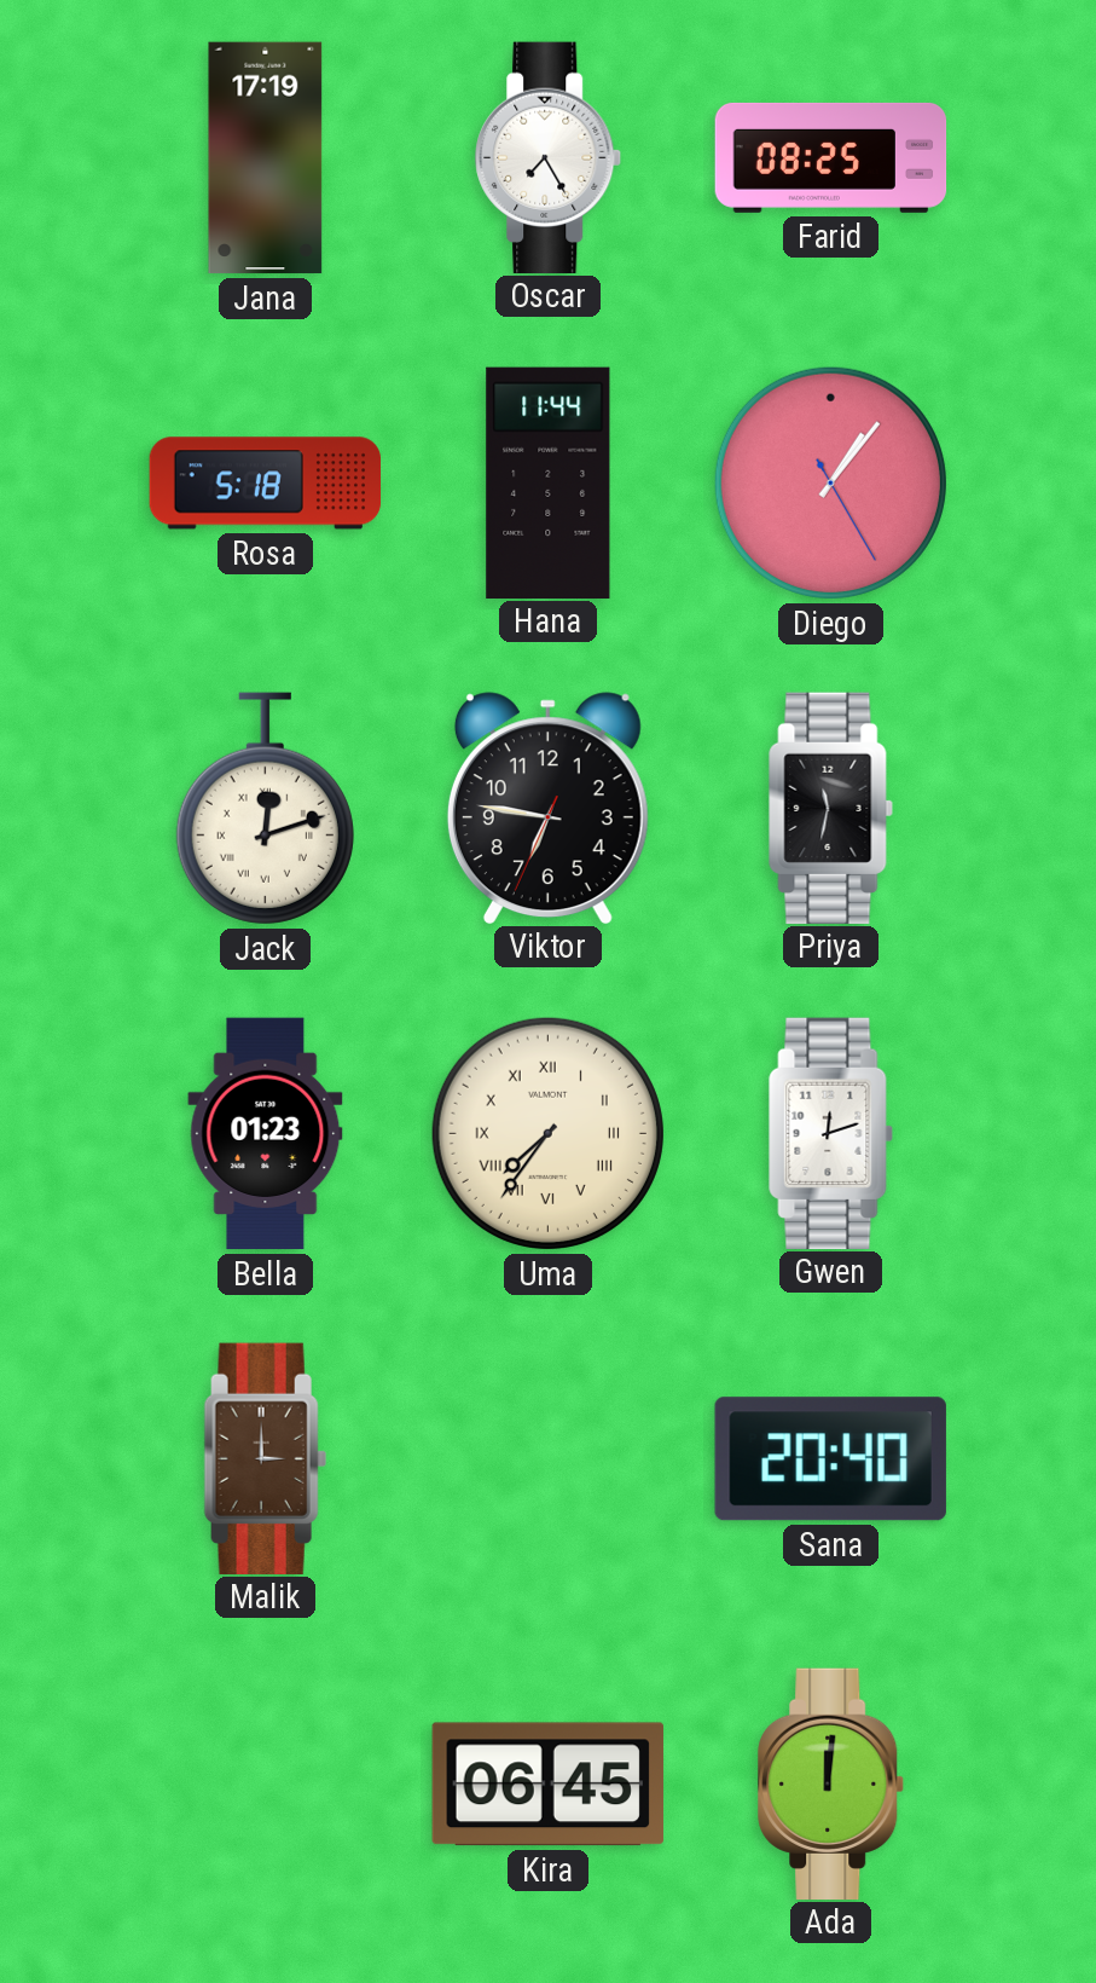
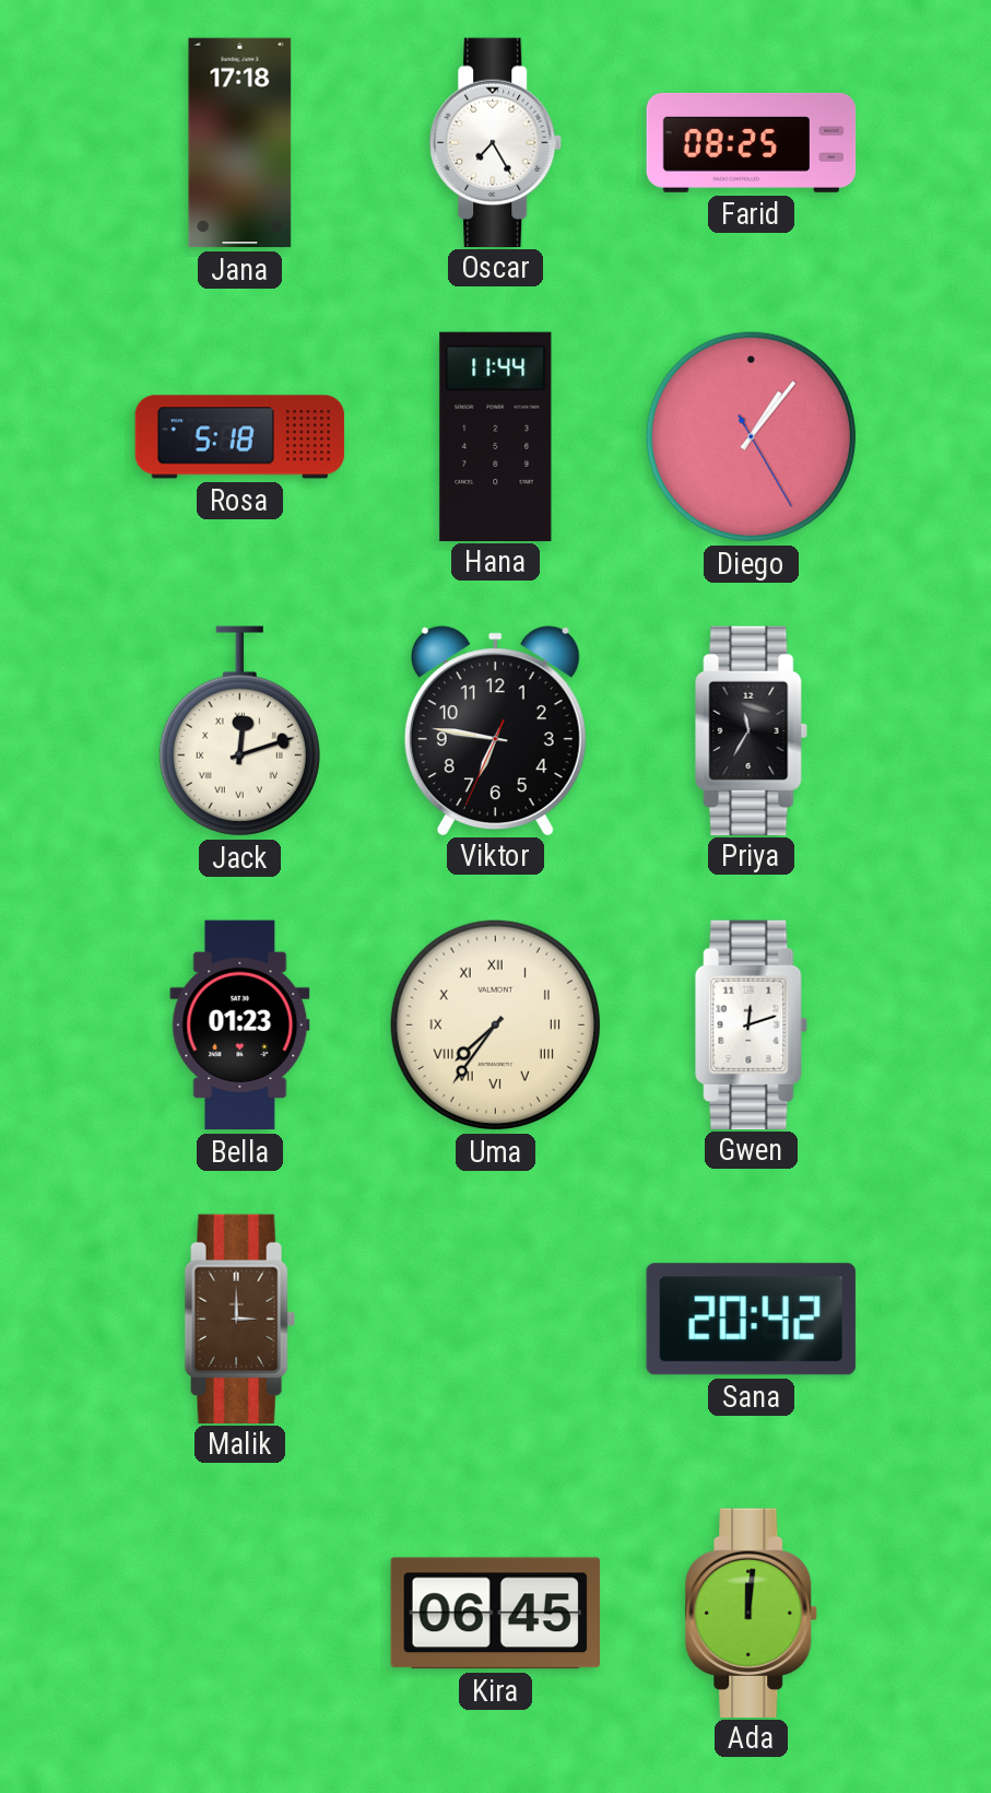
Jana: 17:19 -> 17:18 (240, 143)
Priya: 11:32 -> 11:35 (752, 730)
Sana: 20:40 -> 20:42 (751, 1320)
